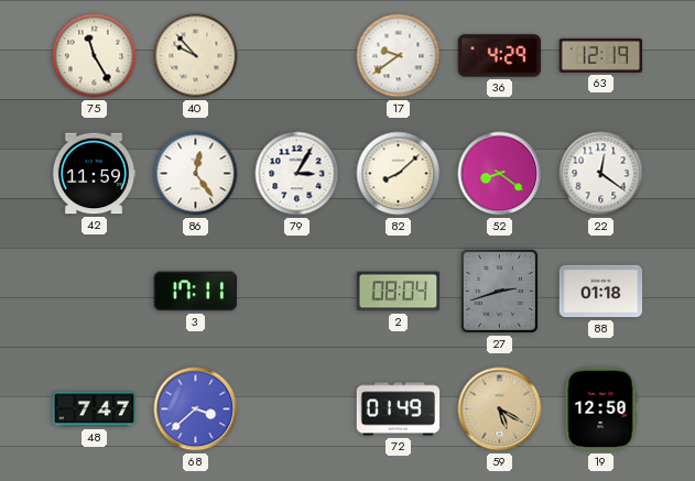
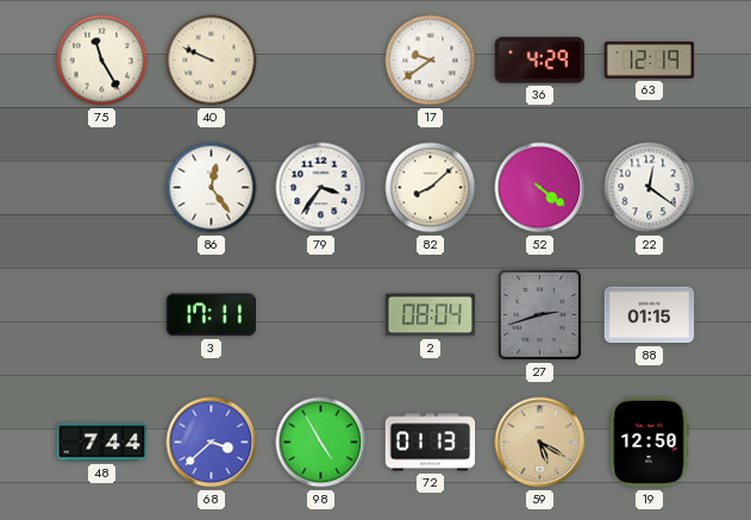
40: 9:53 -> 9:49 (212, 61)
42: 11:59 -> none (94, 174)
79: 3:05 -> 3:36 (321, 188)
52: 8:21 -> 4:21 (540, 188)
88: 01:18 -> 01:15 (650, 315)
48: 7:47 -> 7:44 (102, 443)
98: none -> 4:55 (321, 443)
72: 01:49 -> 01:13 (431, 443)
